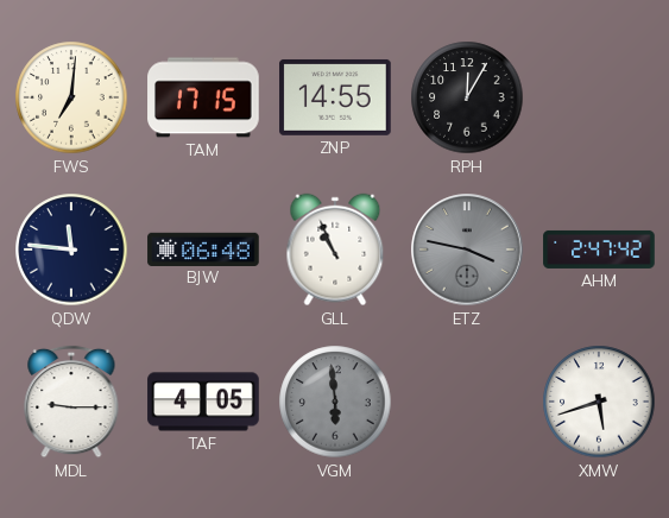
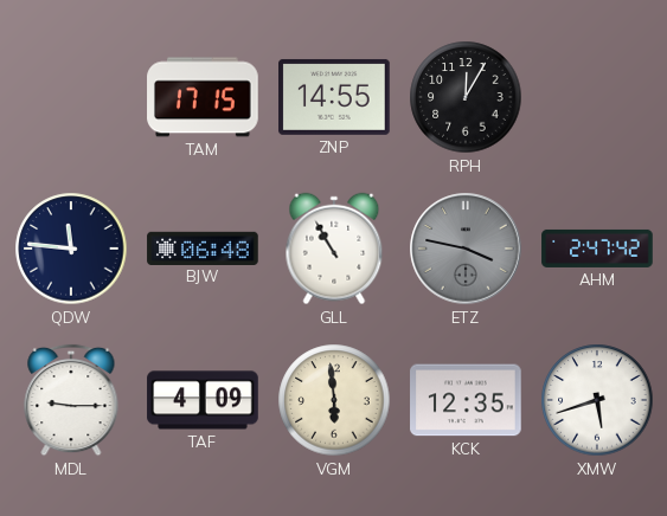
FWS: 7:01 -> none (71, 97)
GLL: 10:56 -> 10:55 (334, 249)
TAF: 4:05 -> 4:09 (203, 400)
VGM dial: grey -> cream (334, 400)
KCK: none -> 12:35 (466, 400)
